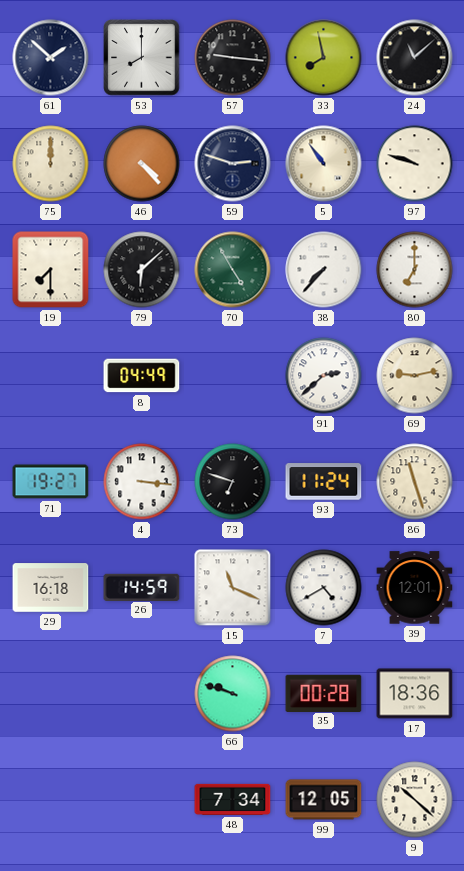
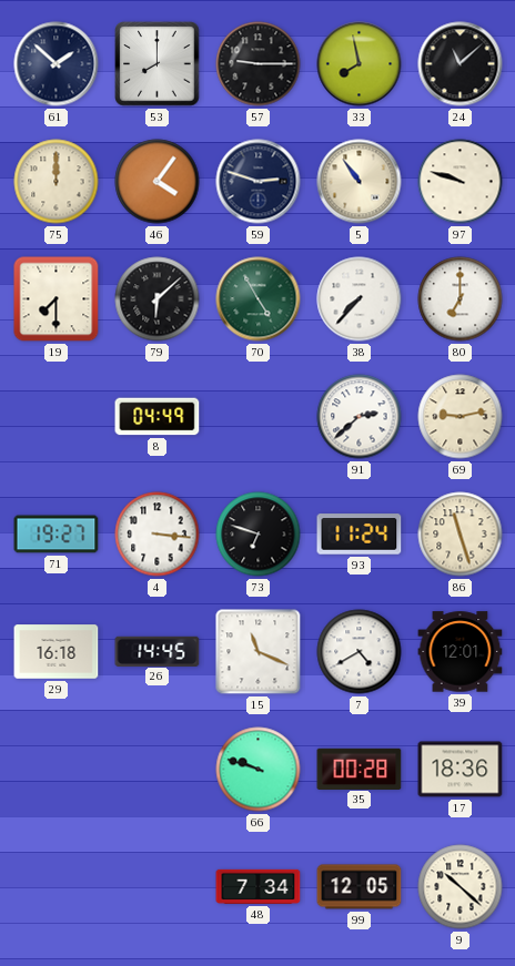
57: 9:16 -> 9:15 (259, 64)
46: 4:23 -> 4:06 (158, 182)
26: 14:59 -> 14:45 (158, 651)
